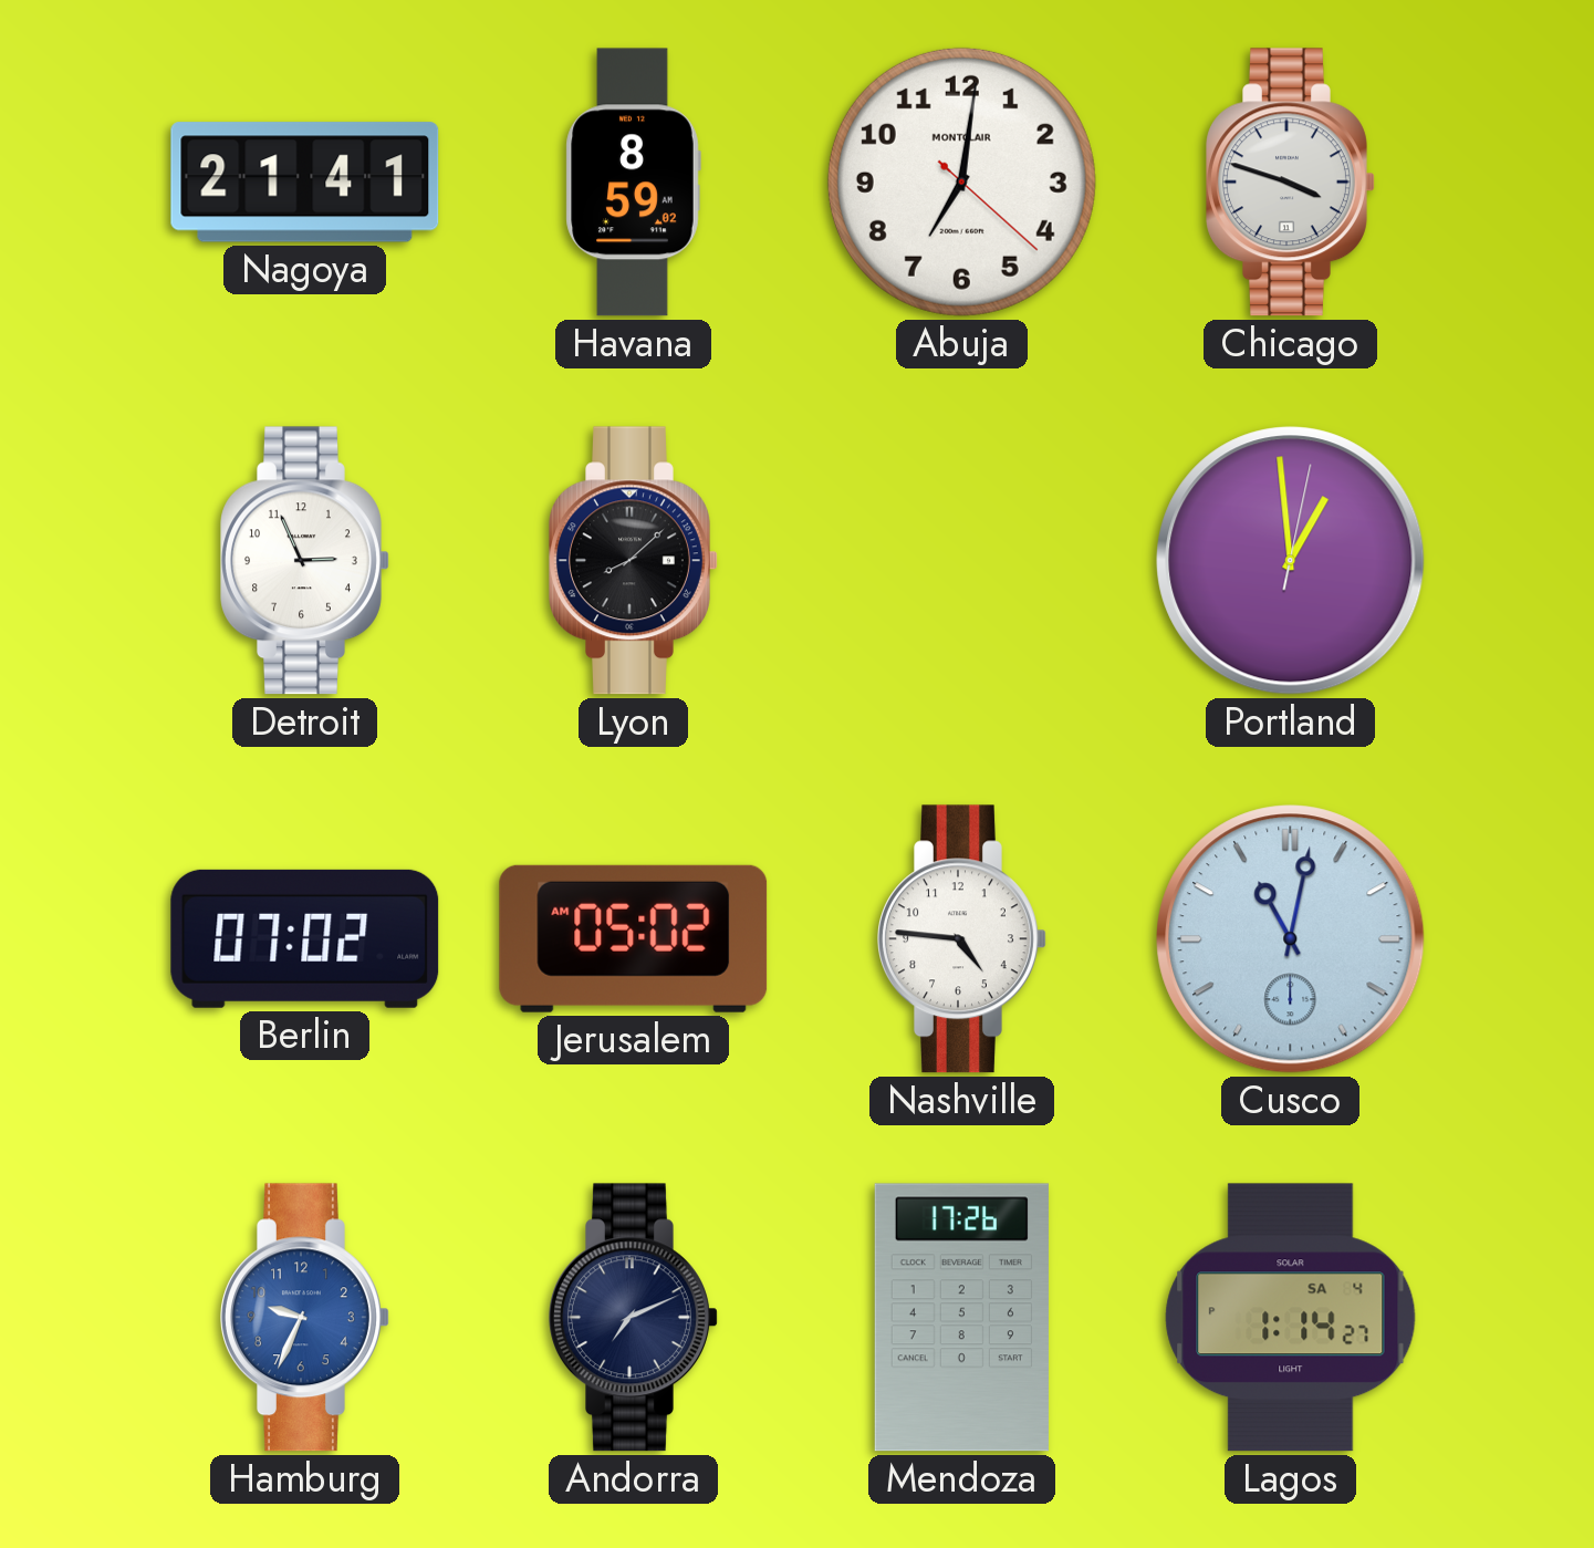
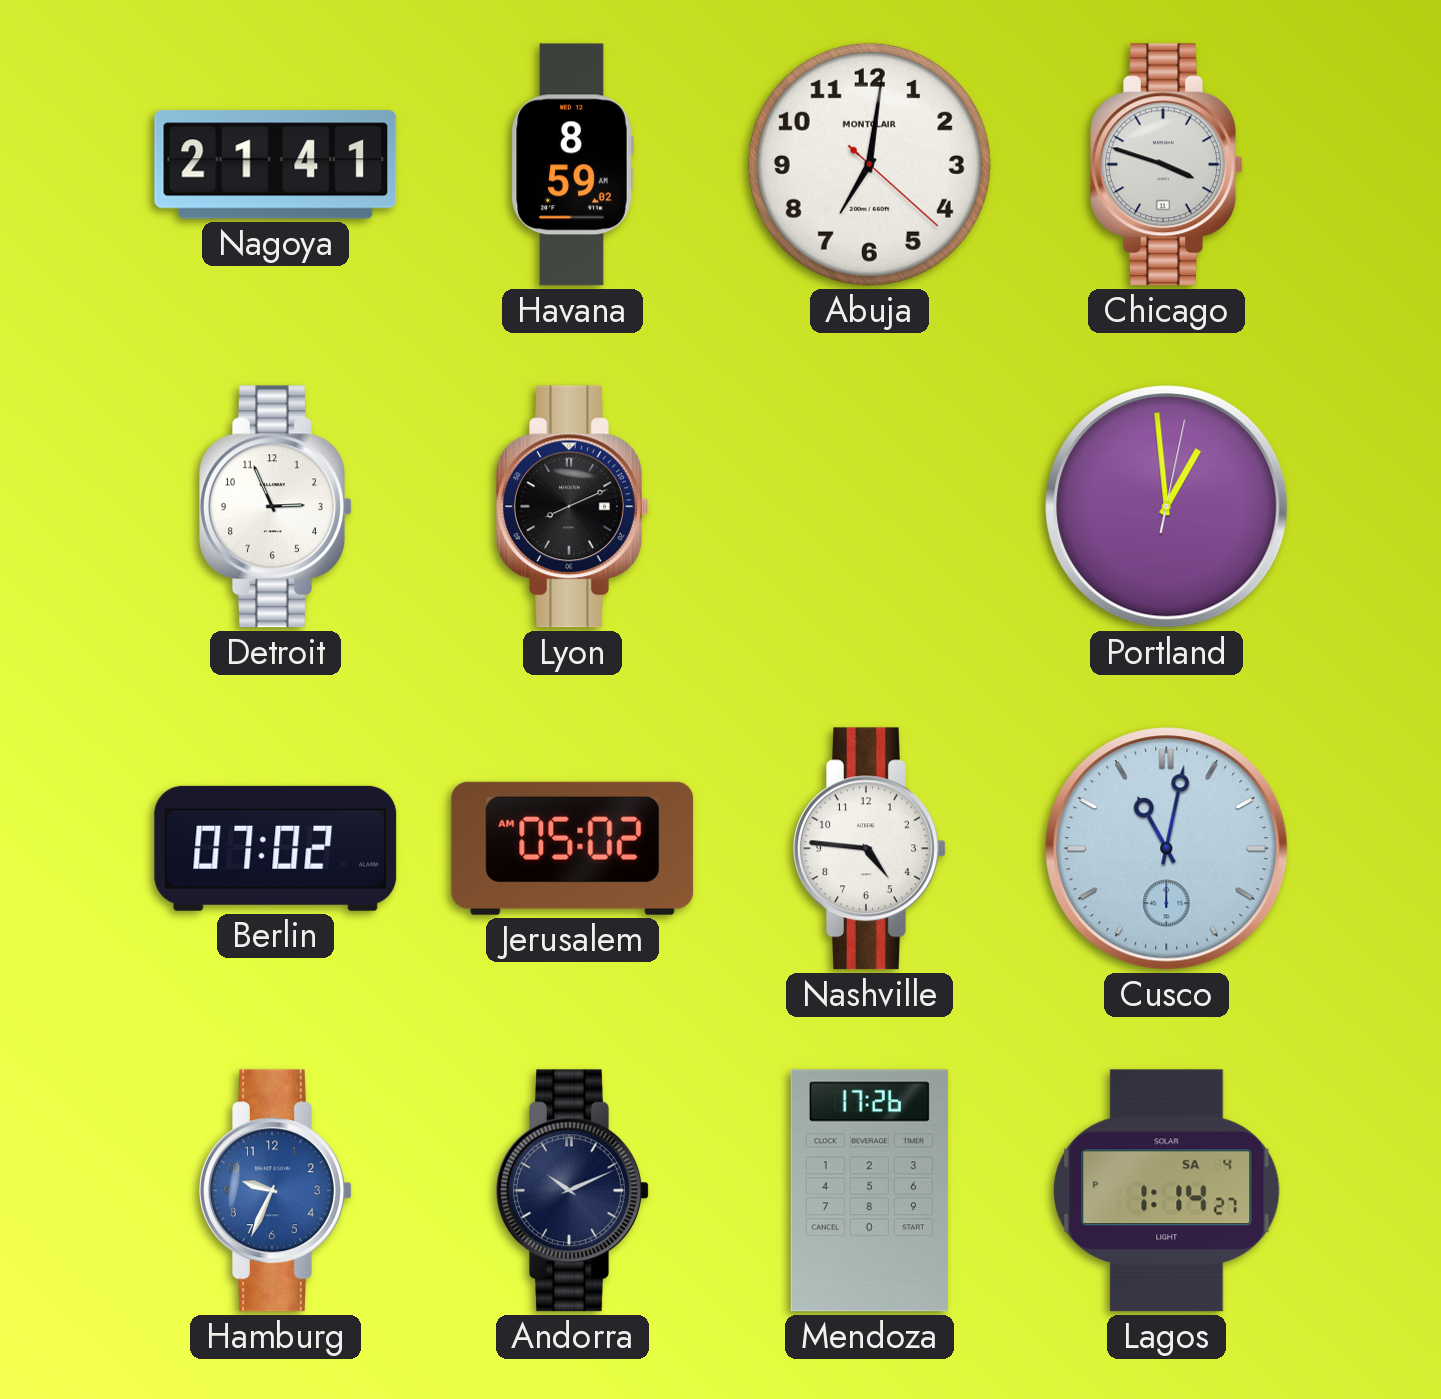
Lyon: 8:08 -> 8:11 (573, 507)
Andorra: 7:11 -> 10:11 (573, 1191)
